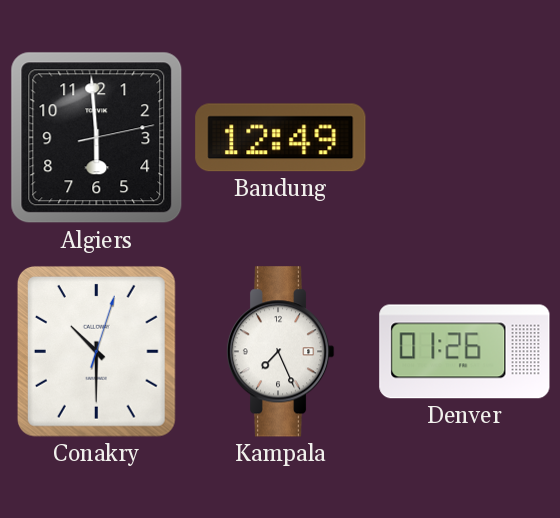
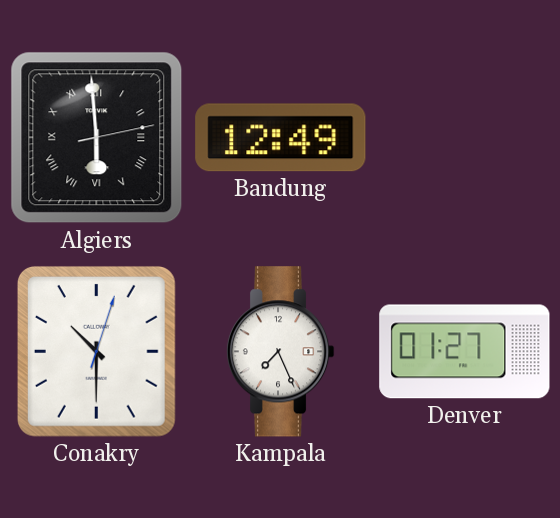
Algiers numerals: Arabic -> Roman (97, 138)
Denver: 01:26 -> 01:27 (465, 352)
